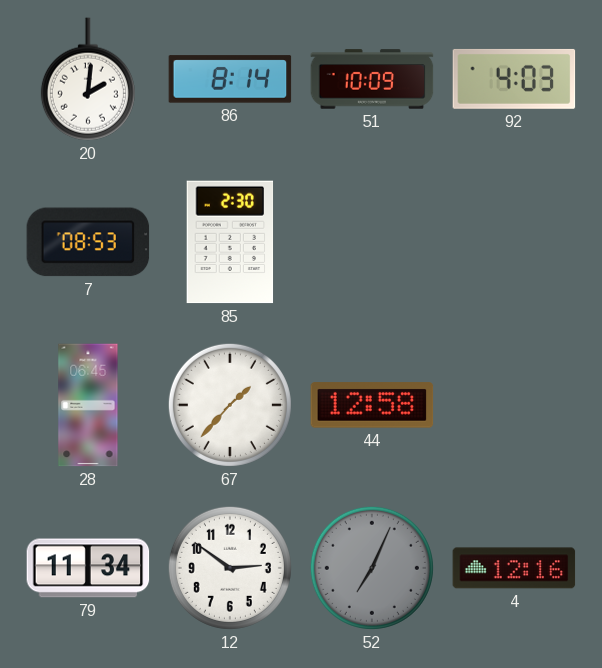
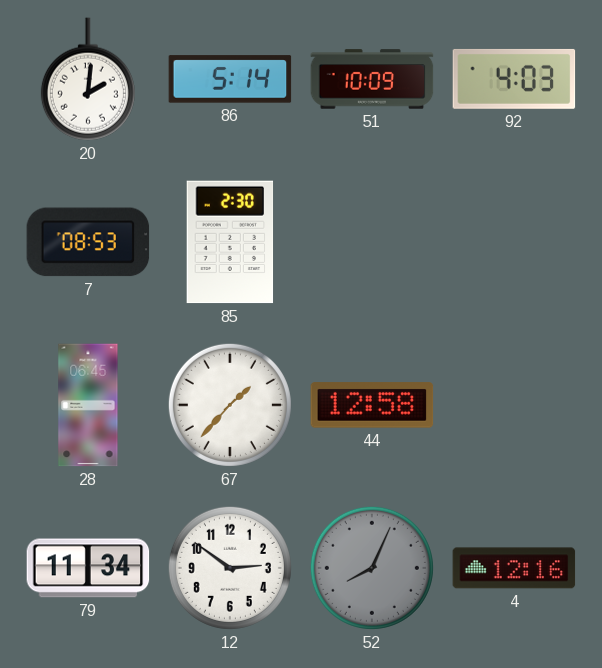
86: 8:14 -> 5:14 (230, 79)
52: 7:04 -> 8:04 (372, 568)
